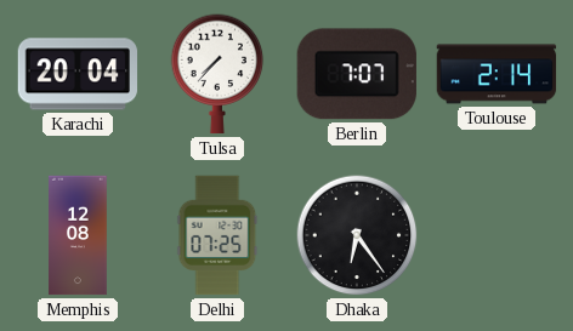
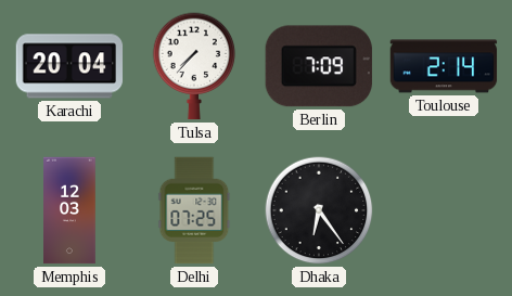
Berlin: 7:07 -> 7:09 (319, 66)
Memphis: 12:08 -> 12:03 (69, 210)
